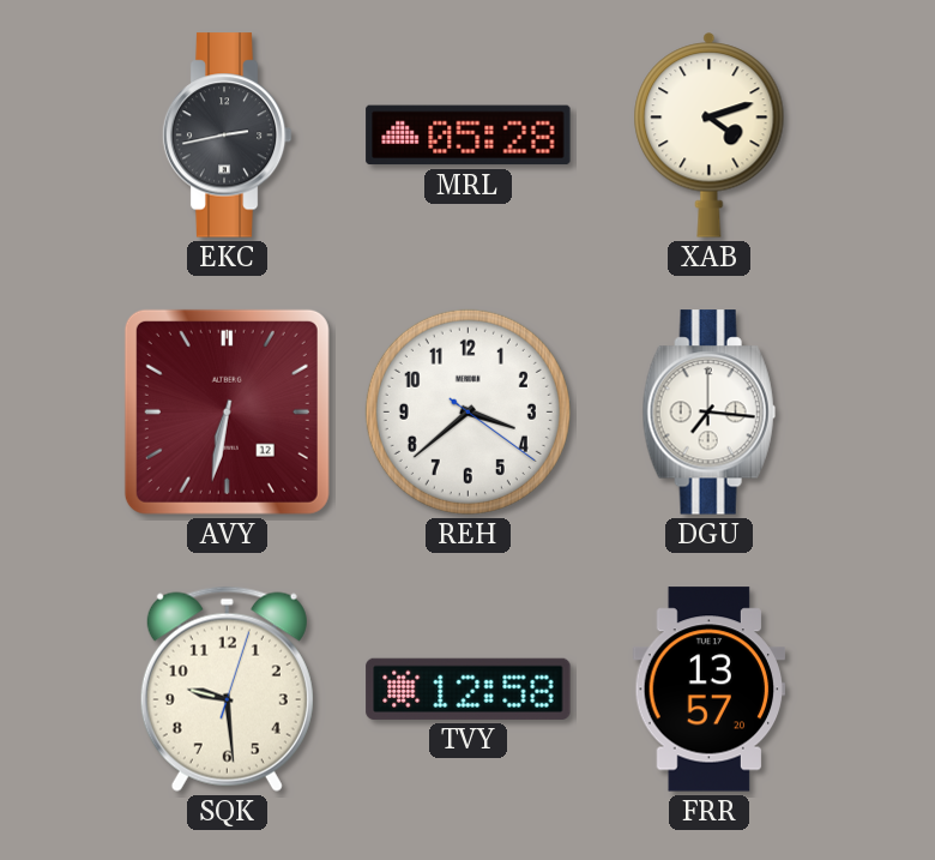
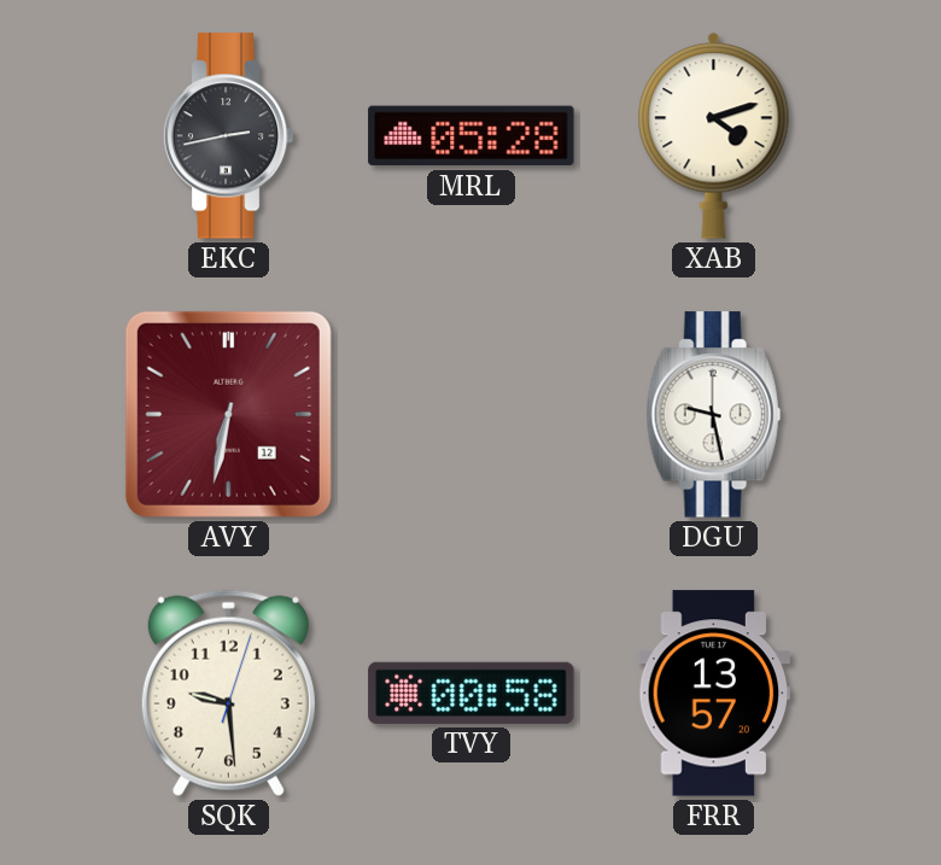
REH: 3:38 -> none (467, 411)
DGU: 7:16 -> 9:28 (713, 415)
TVY: 12:58 -> 00:58 (472, 692)
